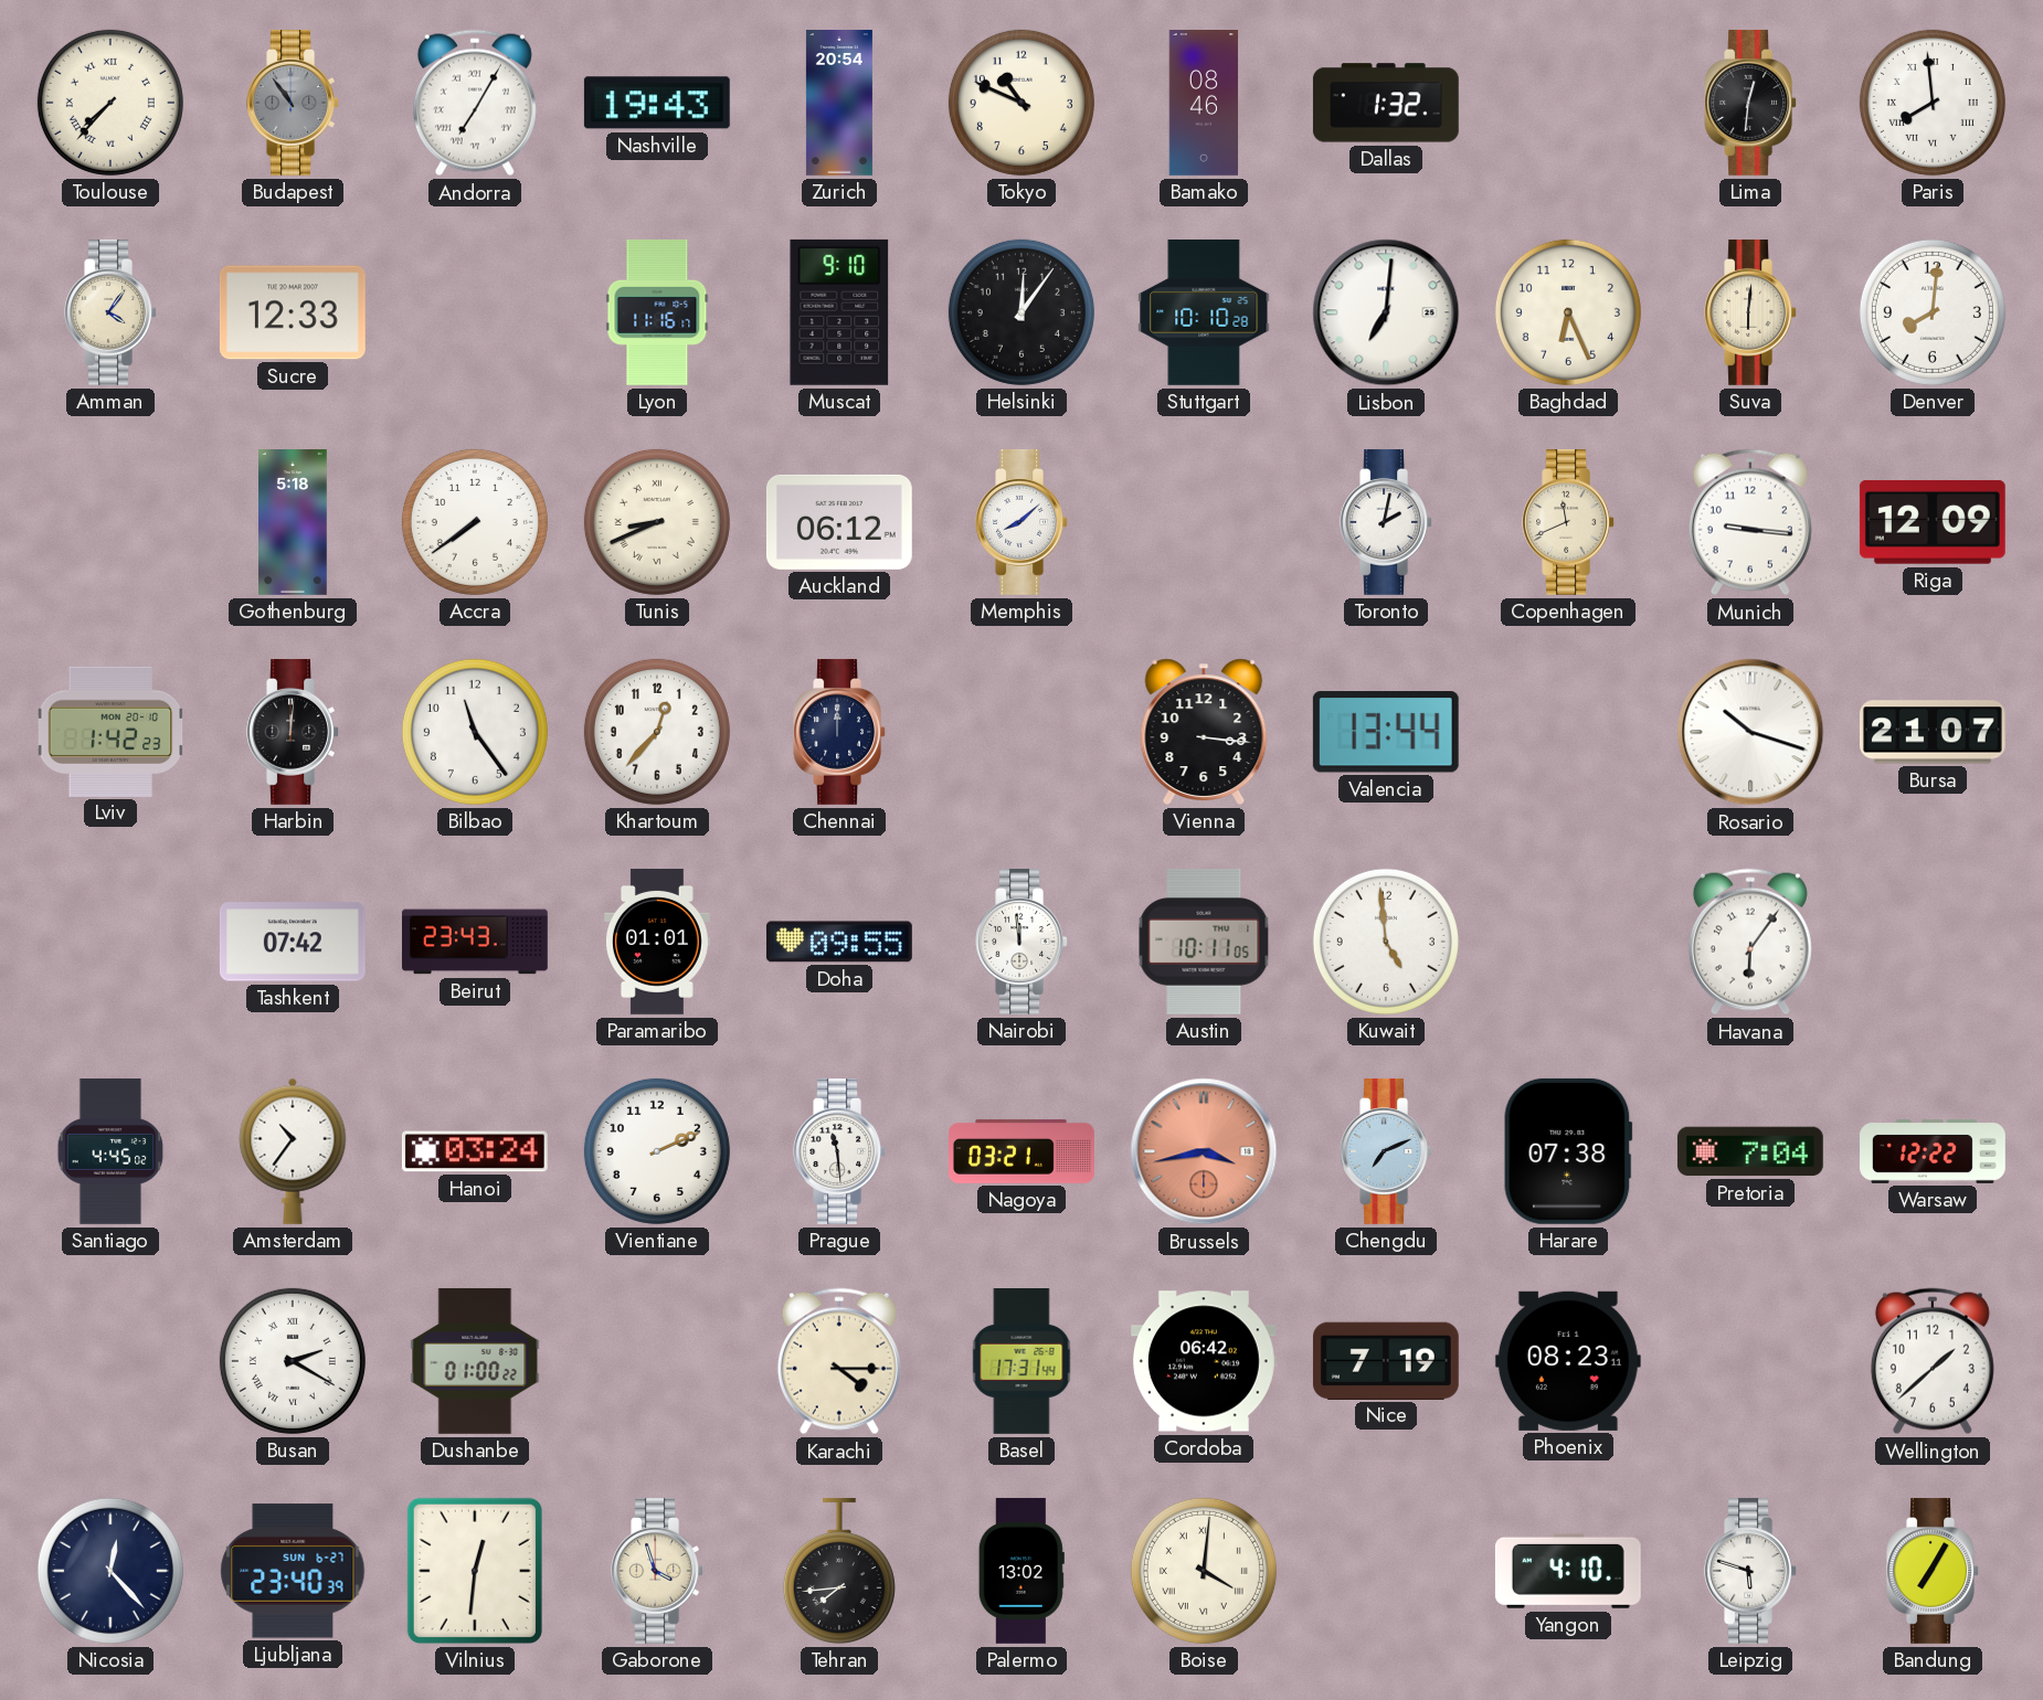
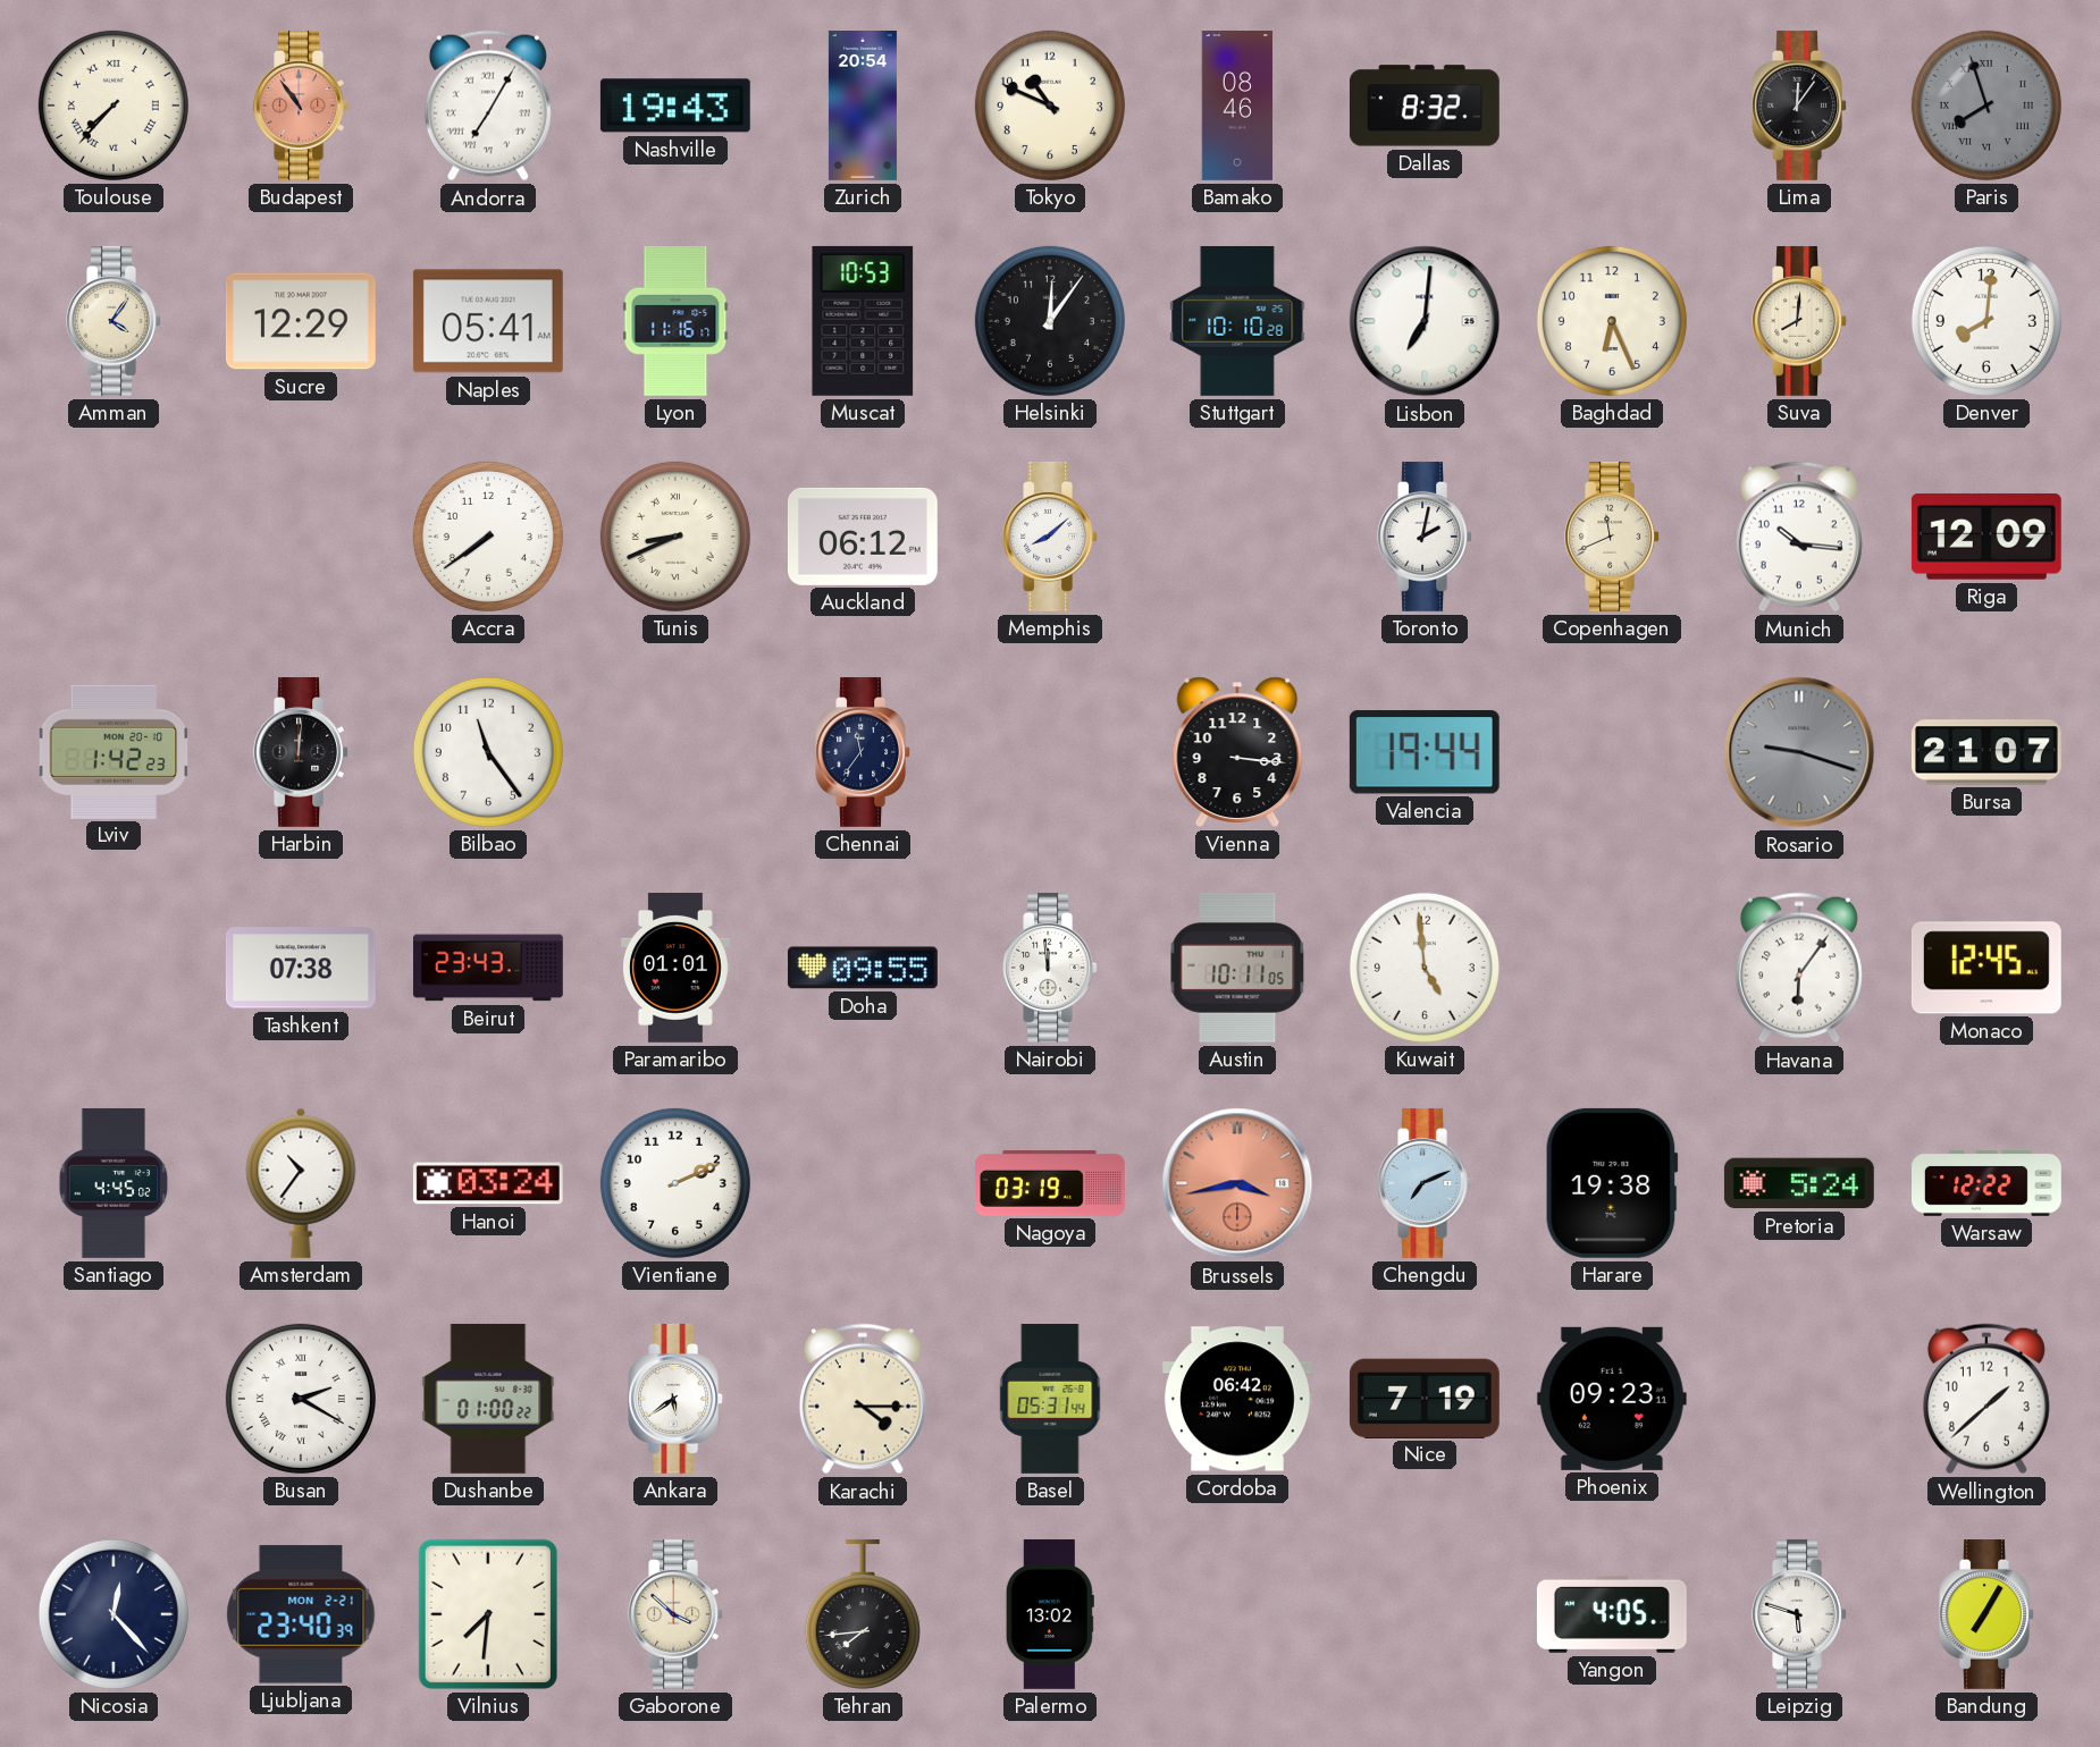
Budapest dial: grey -> salmon (301, 106)
Dallas: 1:32 -> 8:32 (1425, 106)
Lima: 12:31 -> 12:06 (1799, 106)
Paris: 7:59 -> 7:57 (1986, 106)
Paris dial: white -> grey (1986, 106)
Sucre: 12:33 -> 12:29 (301, 321)
Naples: none -> 05:41 (488, 321)
Muscat: 9:10 -> 10:53 (863, 321)
Suva: 6:01 -> 8:01 (1799, 321)
Gothenburg: 5:18 -> none (294, 523)
Munich: 9:16 -> 10:16 (1799, 537)
Khartoum: 12:37 -> none (657, 732)
Chennai: 12:00 -> 11:36 (863, 752)
Valencia: 13:44 -> 19:44 (1425, 752)
Rosario: 10:18 -> 9:18 (1799, 752)
Rosario dial: white -> grey (1799, 752)
Tashkent: 07:42 -> 07:38 (301, 968)
Monaco: none -> 12:45 (1986, 968)
Prague: 11:29 -> none (839, 1151)
Nagoya: 03:21 -> 03:19 (1051, 1183)
Harare: 07:38 -> 19:38 (1612, 1183)
Pretoria: 7:04 -> 5:24 (1799, 1183)
Ankara: none -> 5:39 (675, 1399)
Basel: 17:31 -> 05:31 (1050, 1400)
Phoenix: 08:23 -> 09:23 (1612, 1399)
Ljubljana date: SUN 6-27 -> MON 2-21 (301, 1614)
Vilnius: 12:31 -> 7:31 (488, 1614)
Gaborone: 3:57 -> 3:52 (675, 1614)
Boise: 4:01 -> none (1204, 1571)
Yangon: 4:10 -> 4:05 (1612, 1614)
